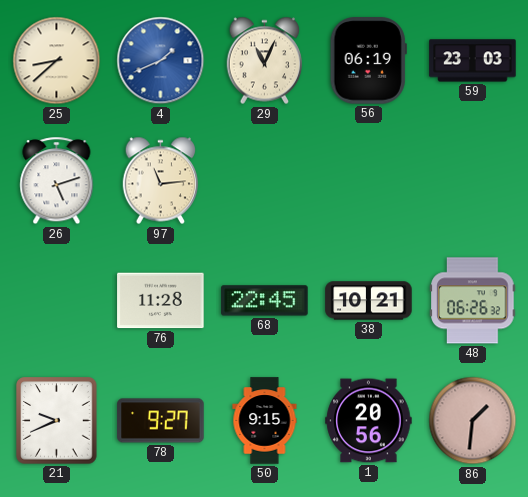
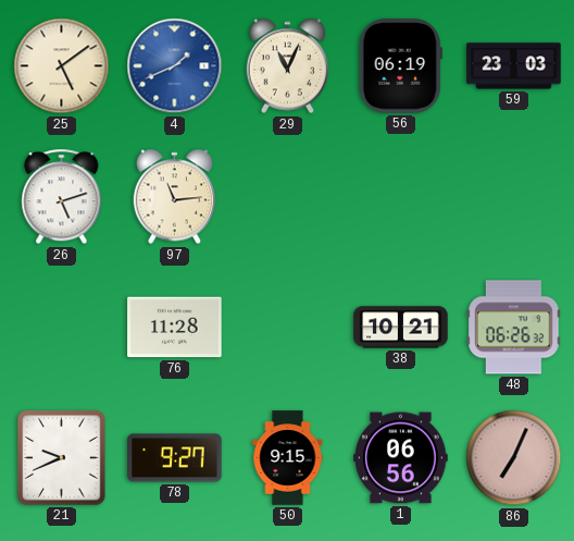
25: 8:38 -> 5:09 (62, 66)
68: 22:45 -> none (265, 301)
1: 20:56 -> 06:56 (401, 458)
86: 1:31 -> 7:04 (514, 458)
